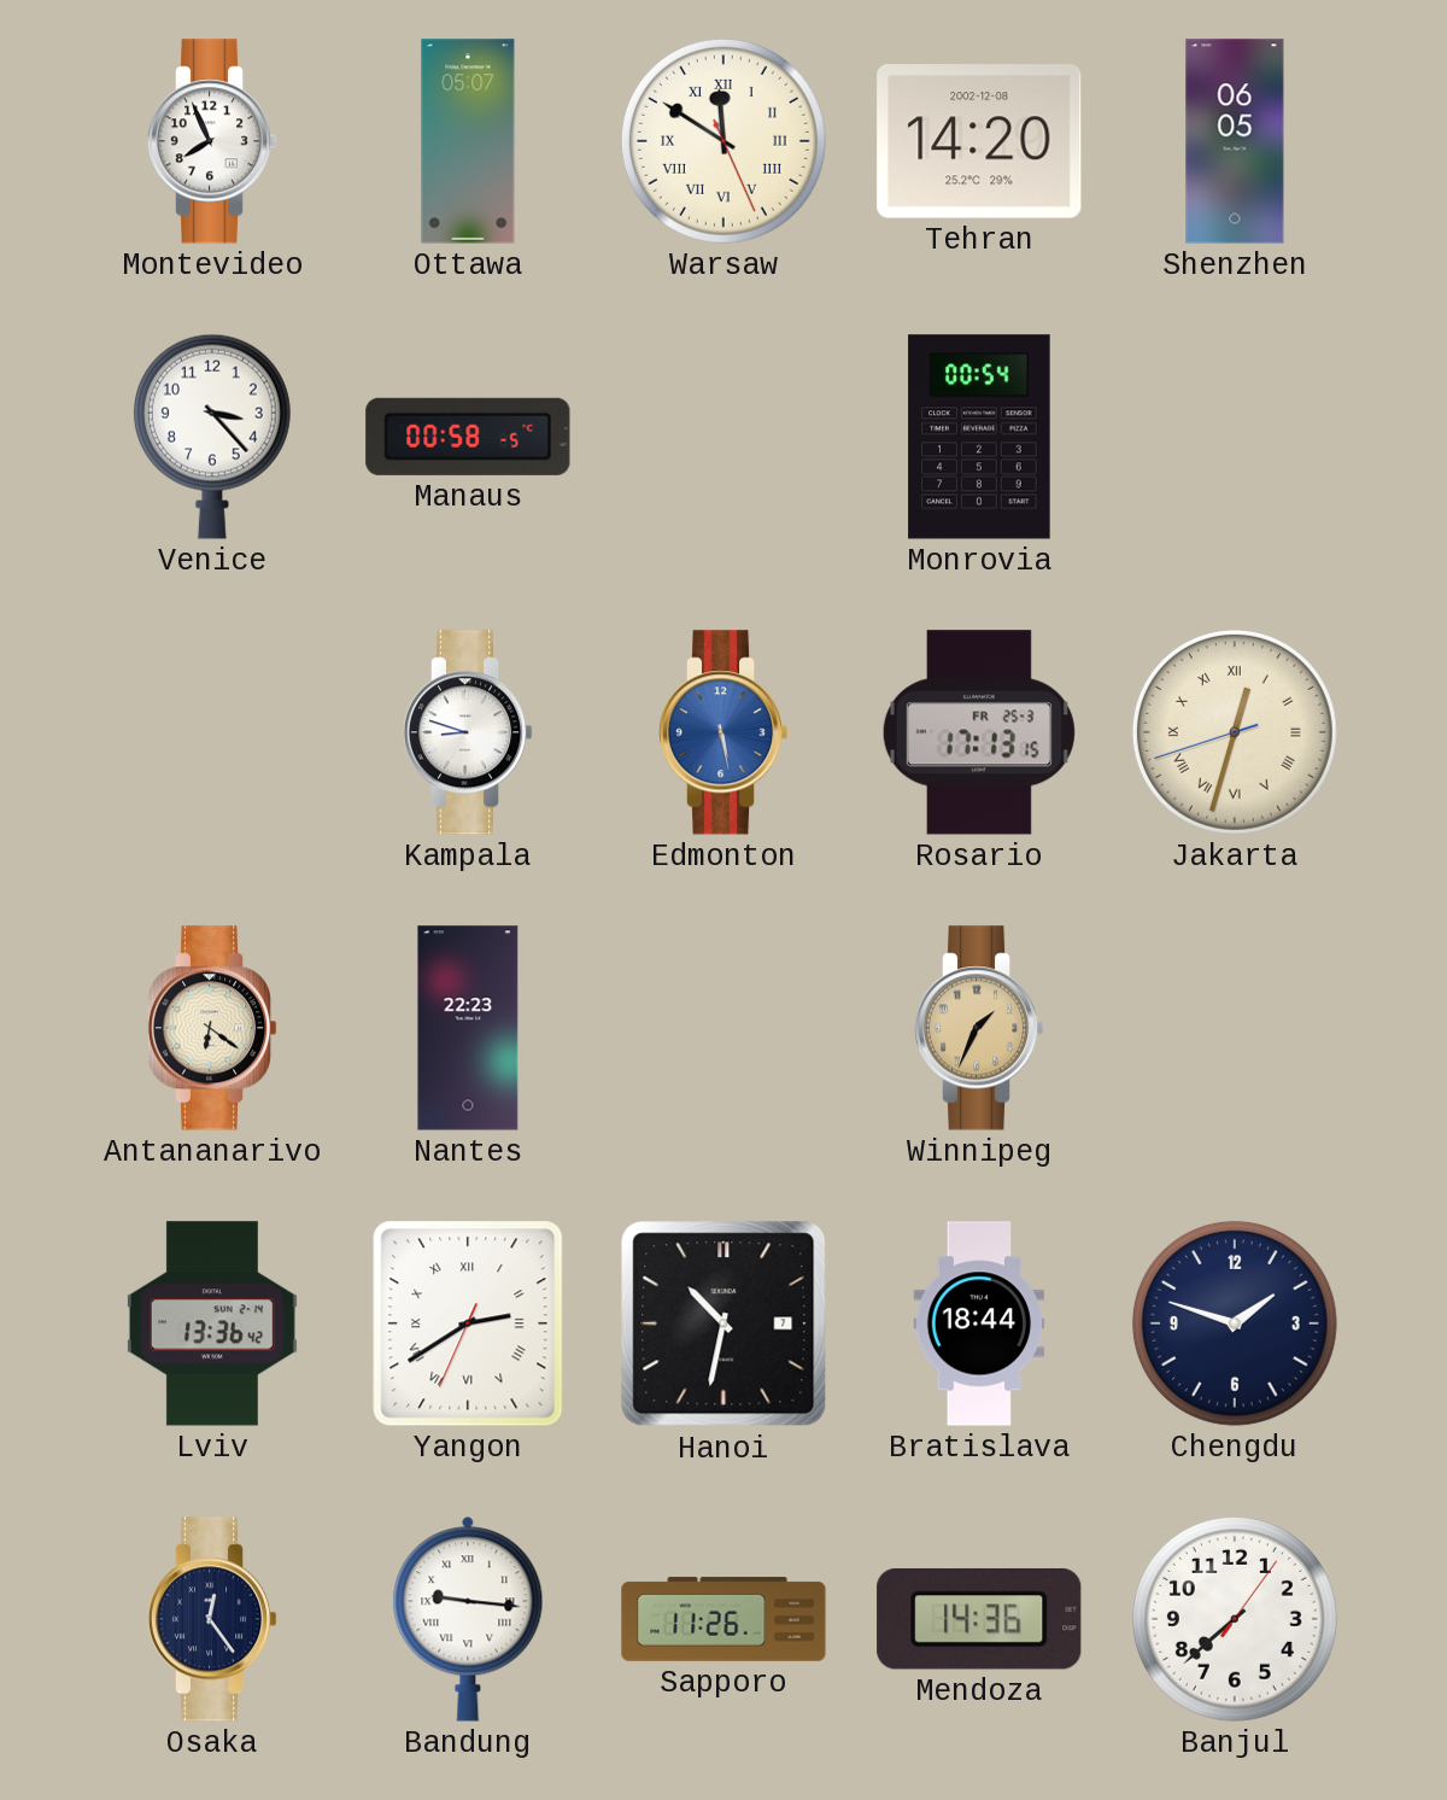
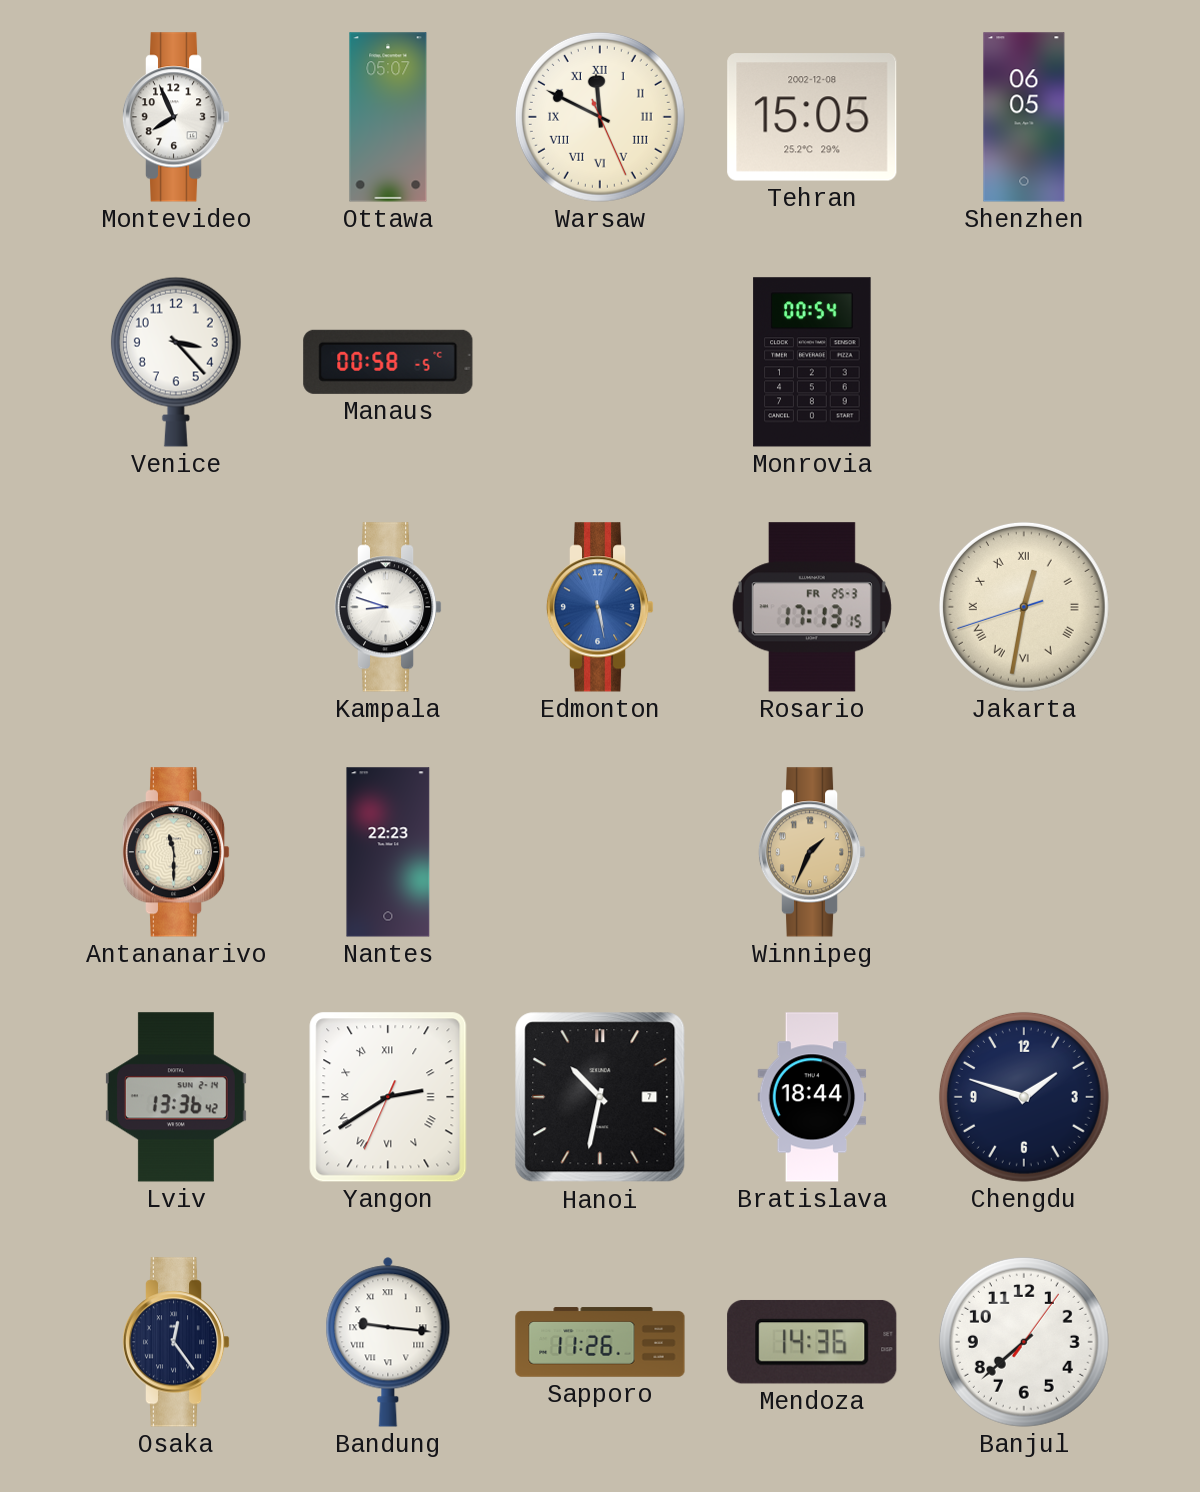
Warsaw: 11:50 -> 11:49 (600, 117)
Tehran: 14:20 -> 15:05 (812, 117)
Jakarta: 12:32 -> 12:31 (1024, 607)
Antananarivo: 6:21 -> 11:30 (176, 852)
